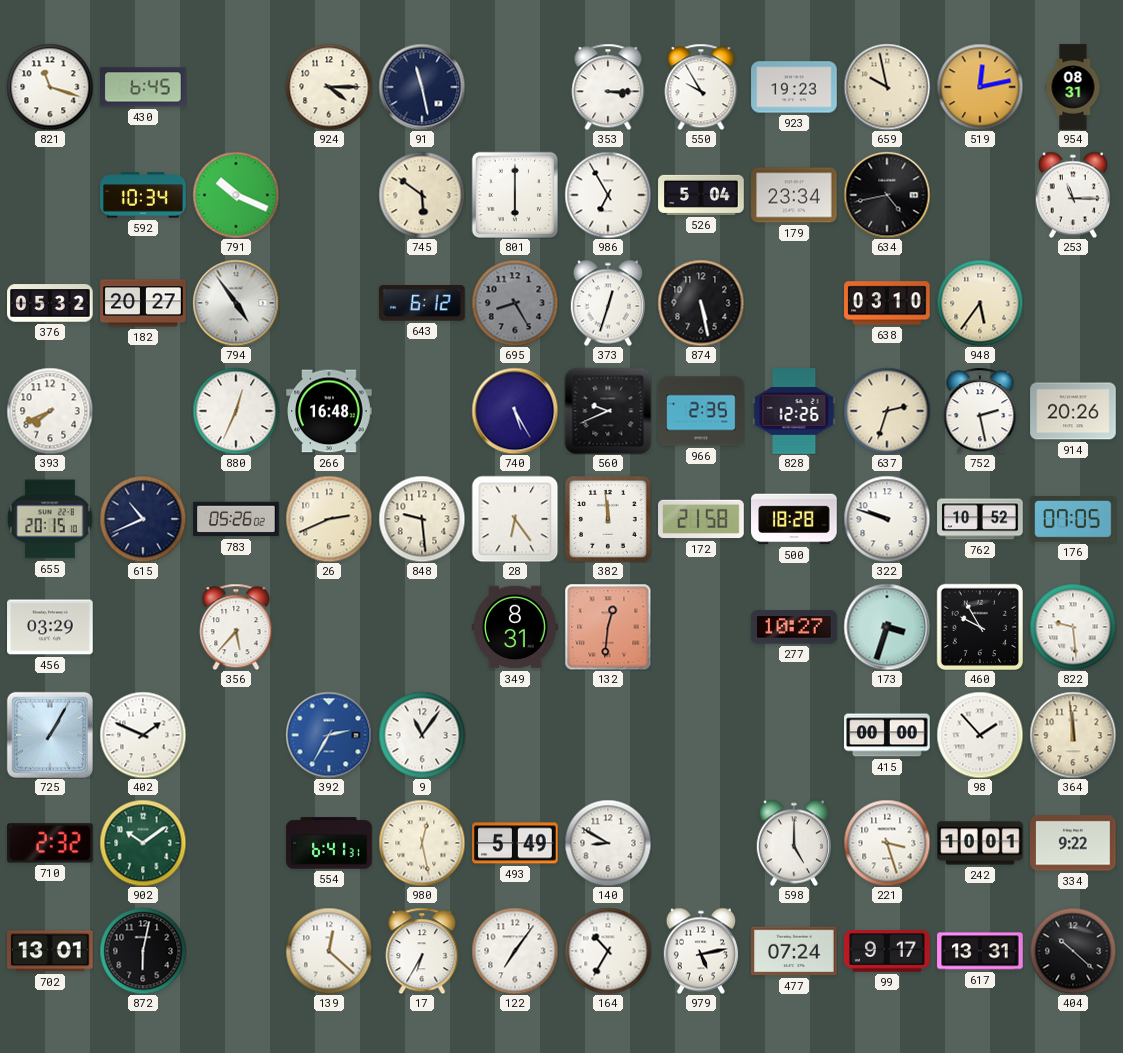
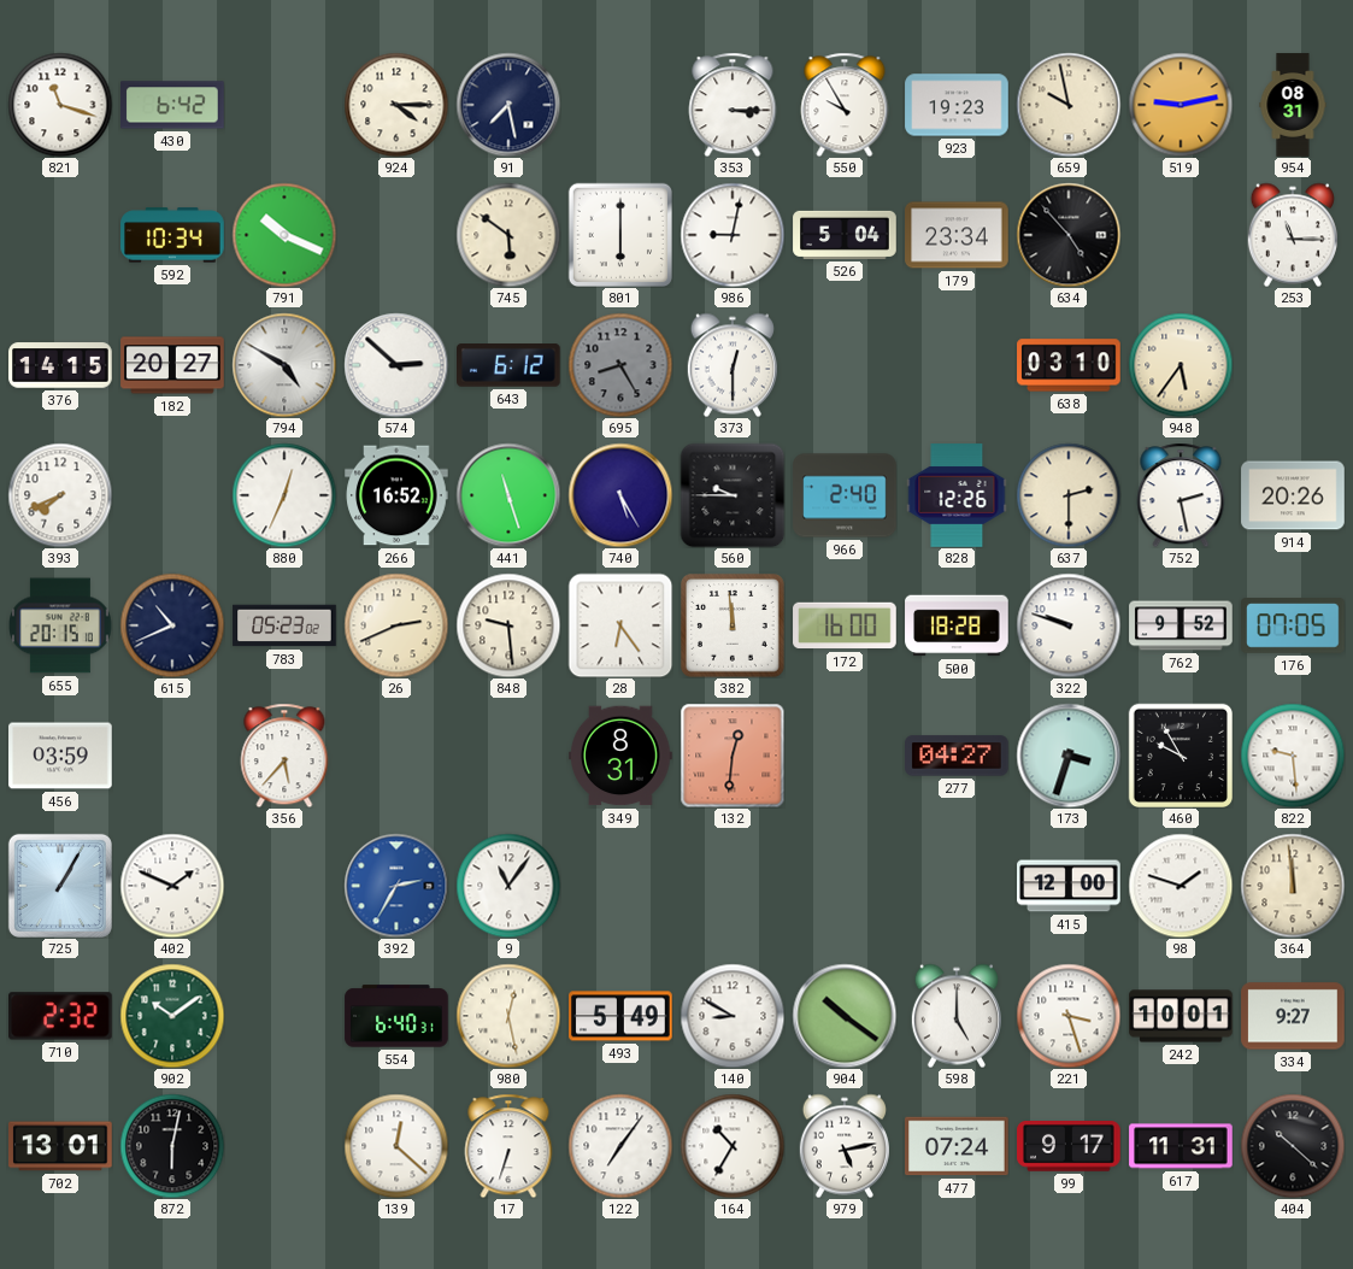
430: 6:45 -> 6:42 (172, 105)
91: 11:28 -> 7:28 (508, 105)
519: 12:13 -> 9:13 (1181, 105)
986: 6:55 -> 9:02 (733, 235)
634: 4:43 -> 4:53 (1069, 235)
376: 05:32 -> 14:15 (60, 365)
794: 4:54 -> 4:50 (284, 365)
574: none -> 2:52 (396, 365)
373: 12:33 -> 12:30 (733, 365)
874: 5:28 -> none (701, 303)
266: 16:48 -> 16:52 (396, 495)
441: none -> 11:27 (508, 495)
560: 9:41 -> 9:45 (733, 495)
966: 2:35 -> 2:40 (845, 495)
637: 2:33 -> 2:30 (1069, 495)
783: 05:26 -> 05:23 (284, 625)
172: 21:58 -> 16:00 (845, 625)
762: 10:52 -> 9:52 (1181, 625)
456: 03:29 -> 03:59 (60, 756)
277: 10:27 -> 04:27 (957, 756)
415: 00:00 -> 12:00 (1069, 886)
98: 1:53 -> 1:48 (1181, 886)
554: 6:41 -> 6:40 (396, 1016)
904: none -> 10:21 (845, 1016)
334: 9:22 -> 9:27 (1293, 1016)
17: 6:35 -> 6:33 (508, 1146)
617: 13:31 -> 11:31 (1181, 1146)
